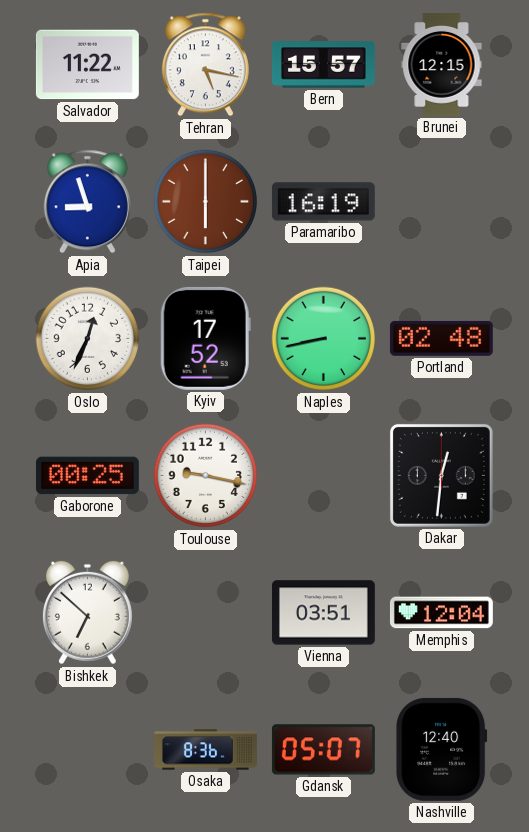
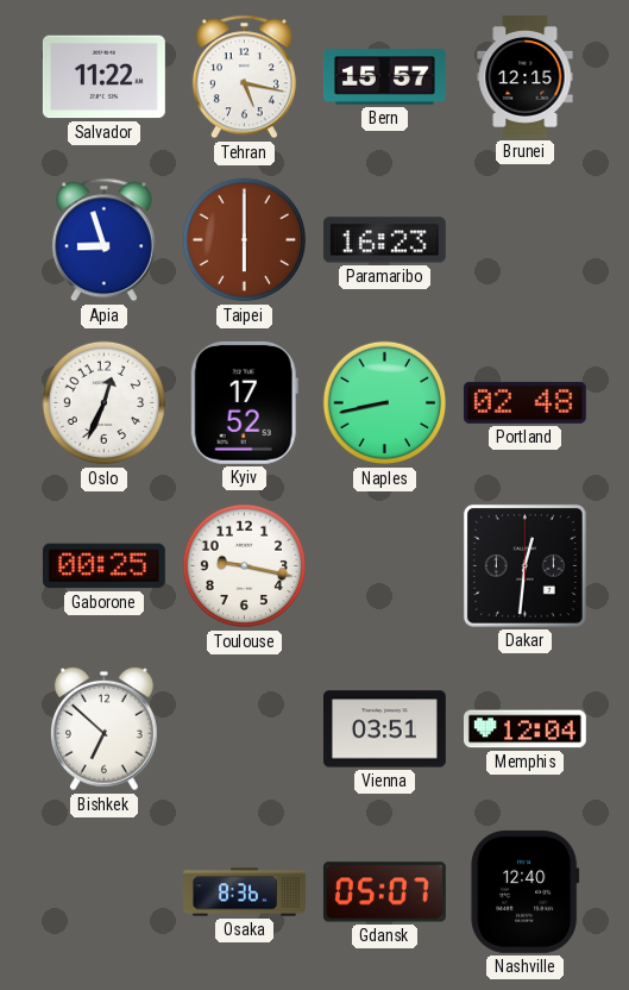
Paramaribo: 16:19 -> 16:23 (384, 240)
